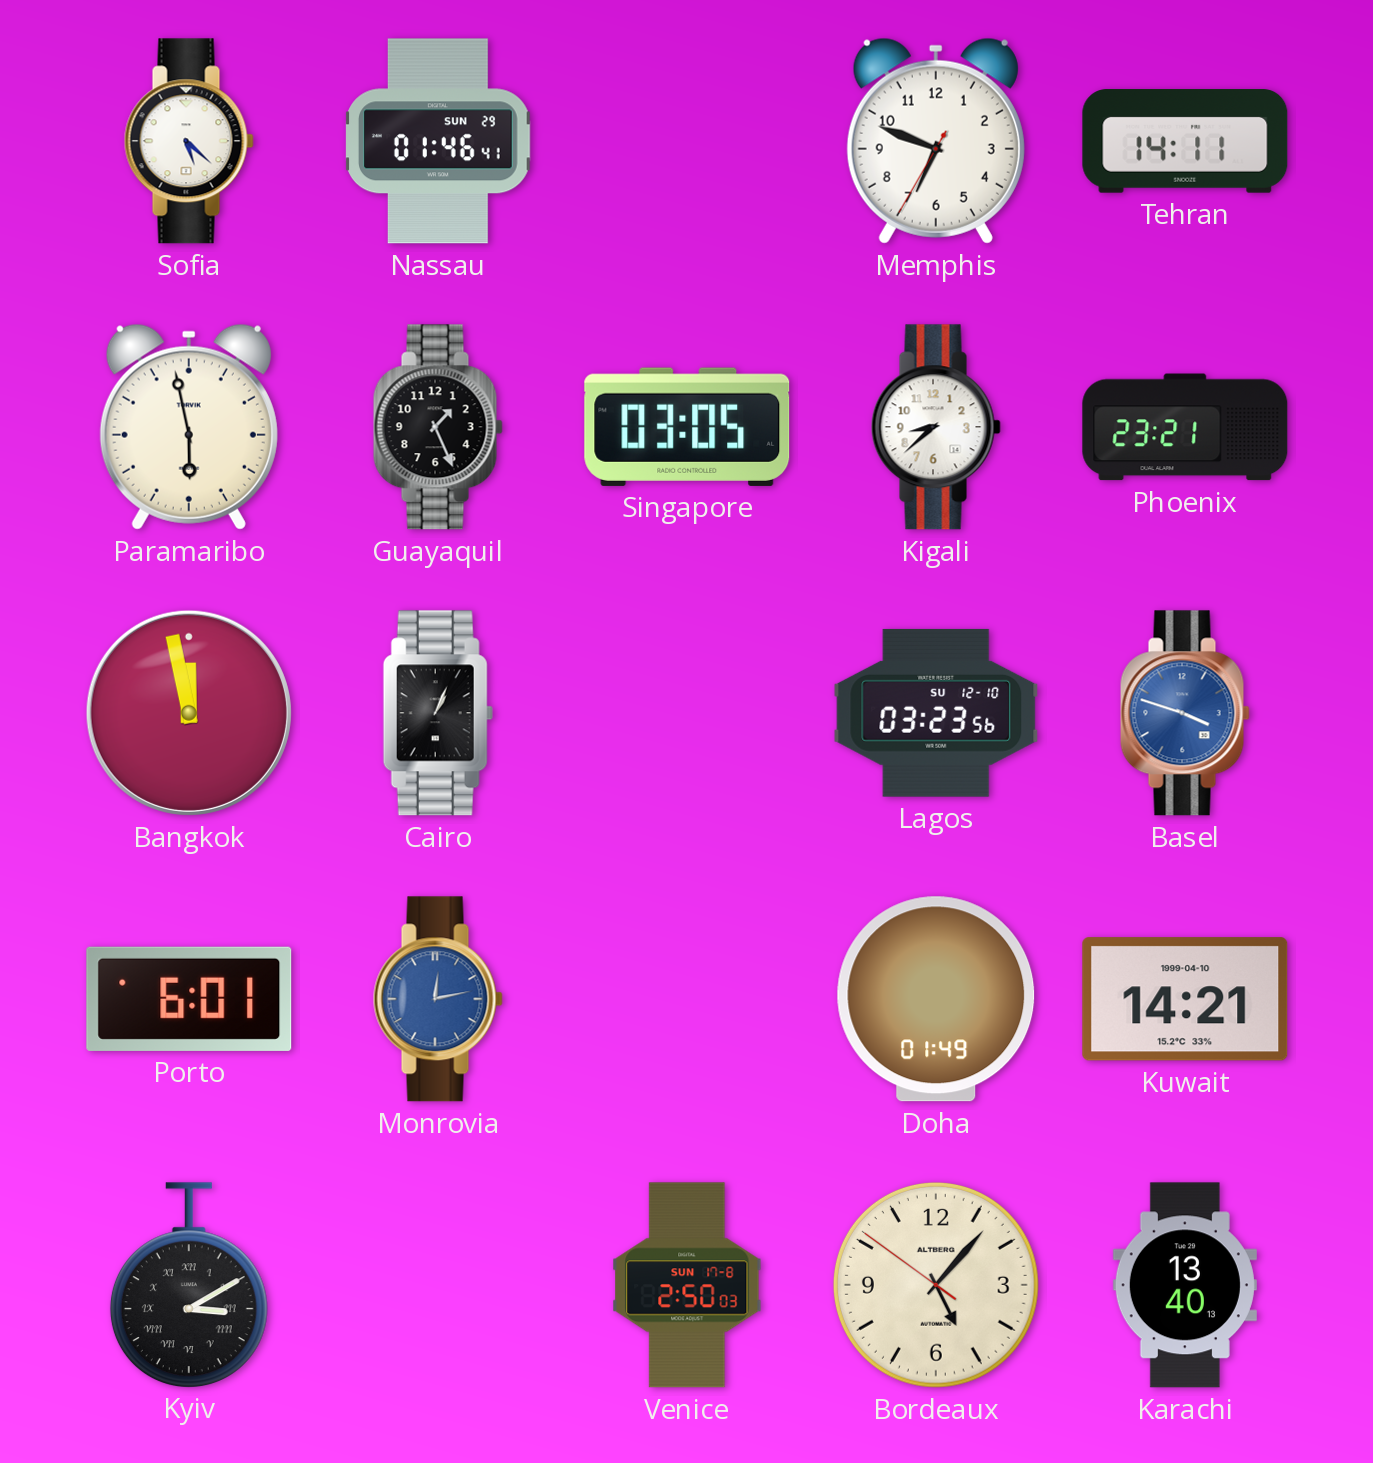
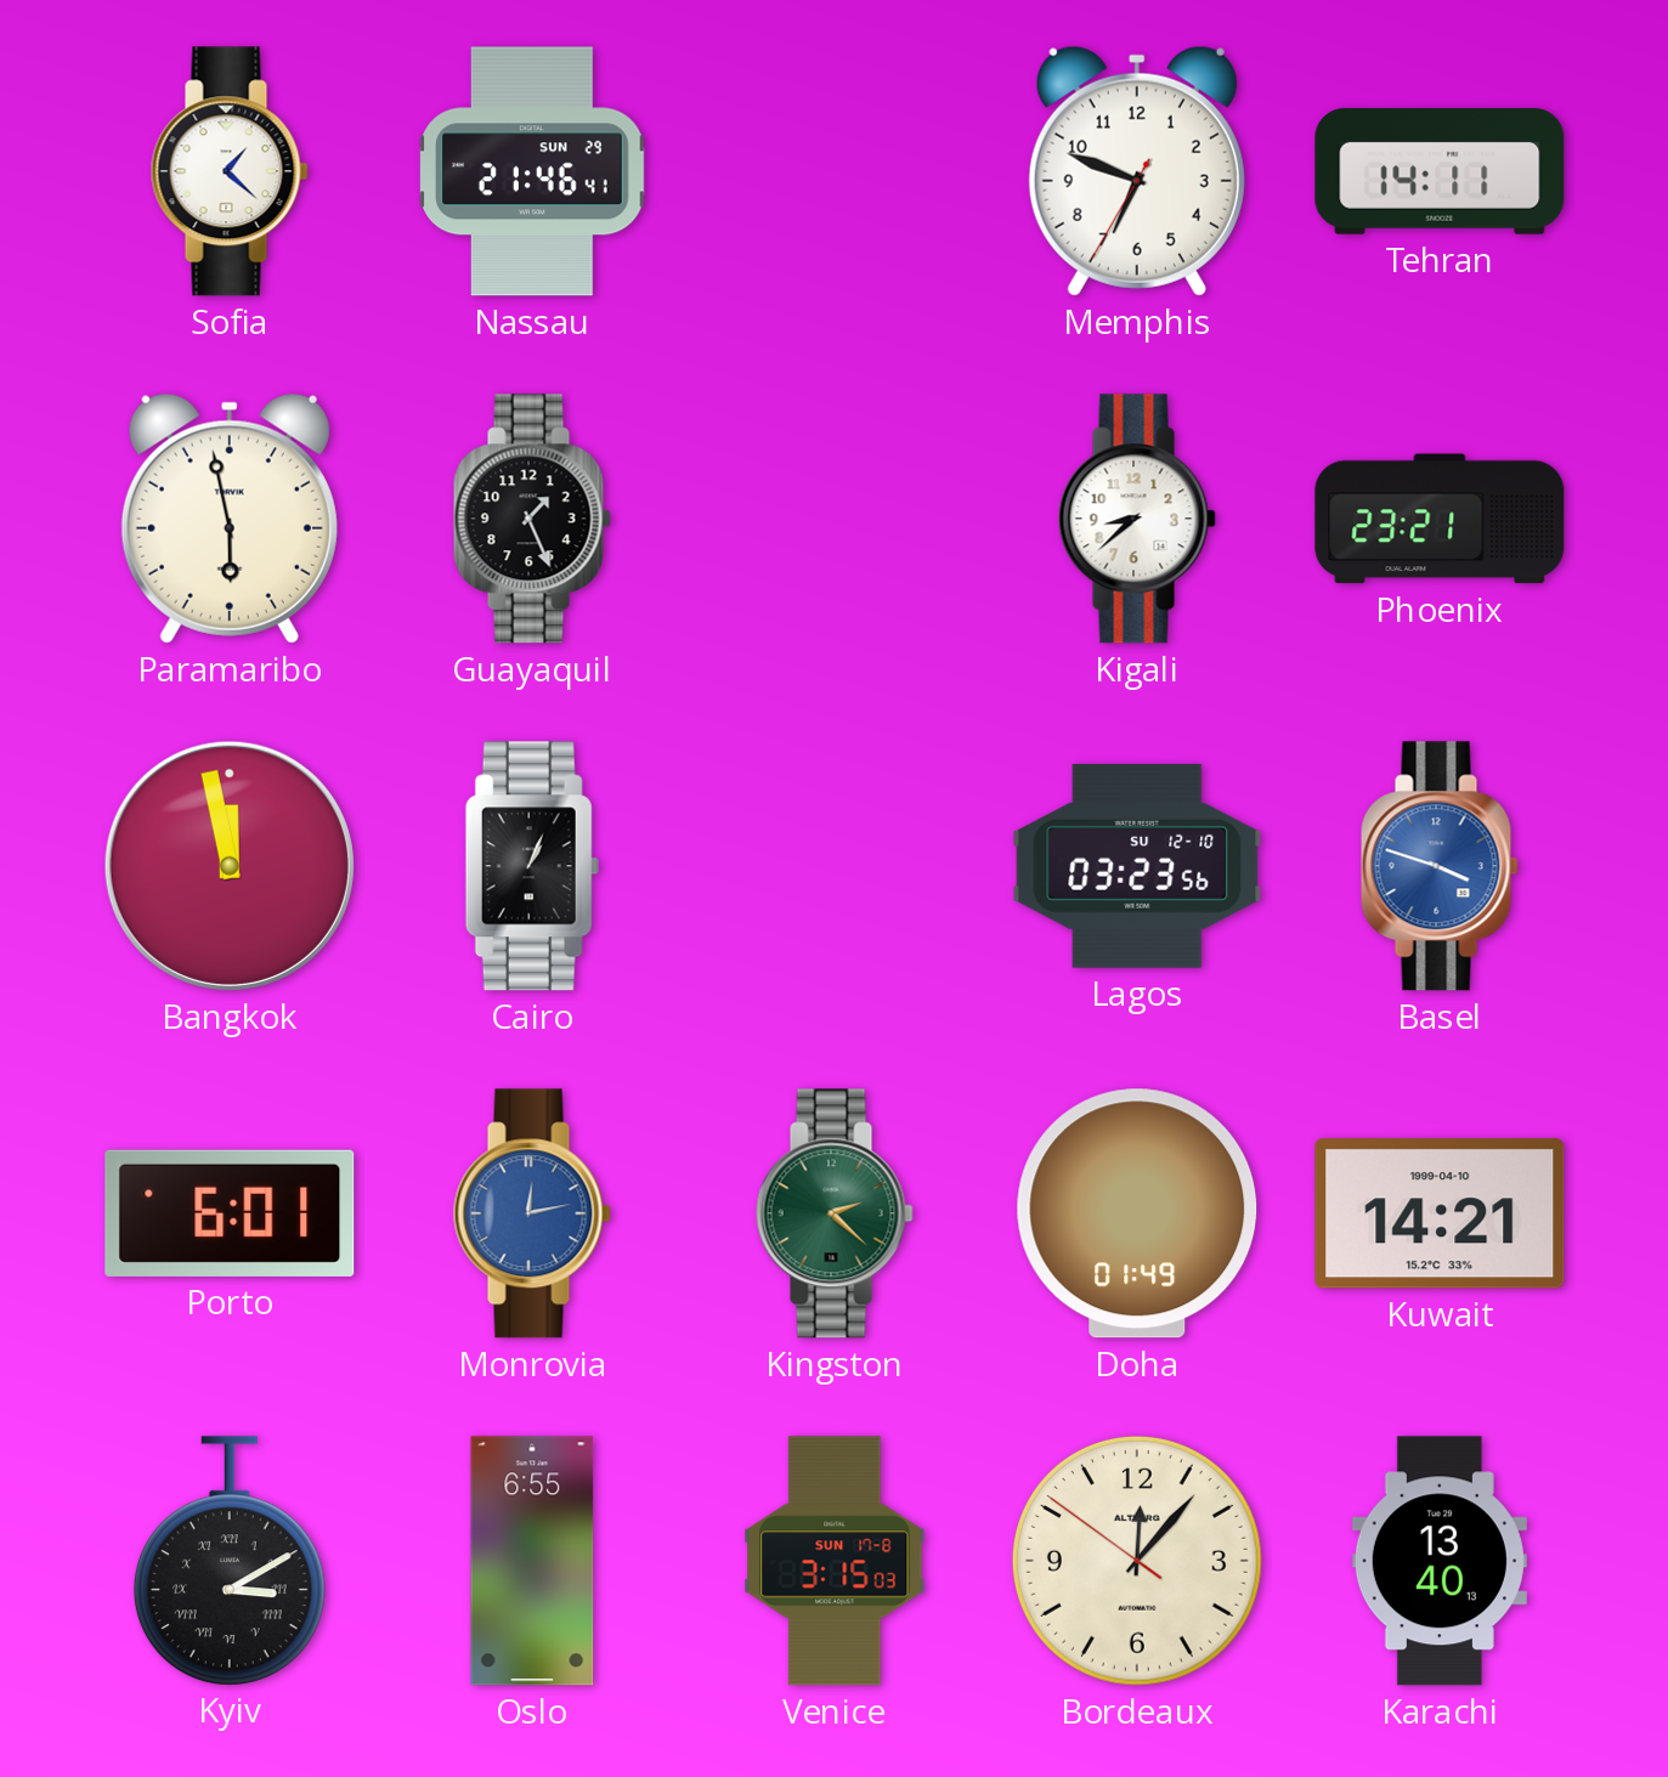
Sofia: 5:22 -> 1:22 (230, 171)
Nassau: 01:46 -> 21:46 (533, 171)
Singapore: 03:05 -> none (687, 427)
Kingston: none -> 2:22 (835, 1213)
Oslo: none -> 6:55 (532, 1561)
Venice: 2:50 -> 3:15 (835, 1561)
Bordeaux: 5:06 -> 12:06 (1137, 1561)
